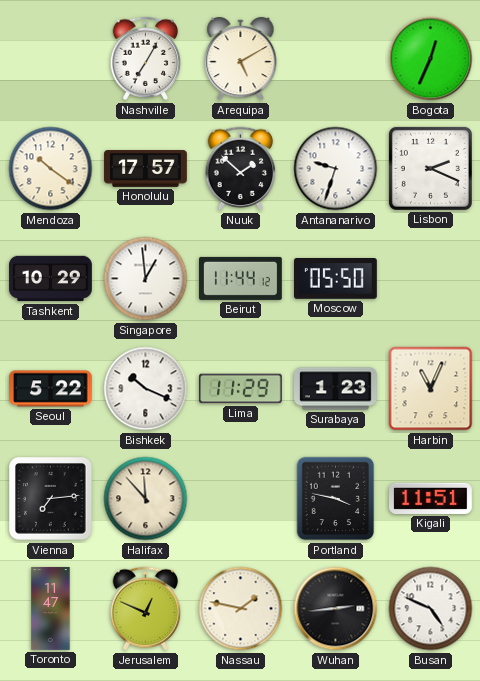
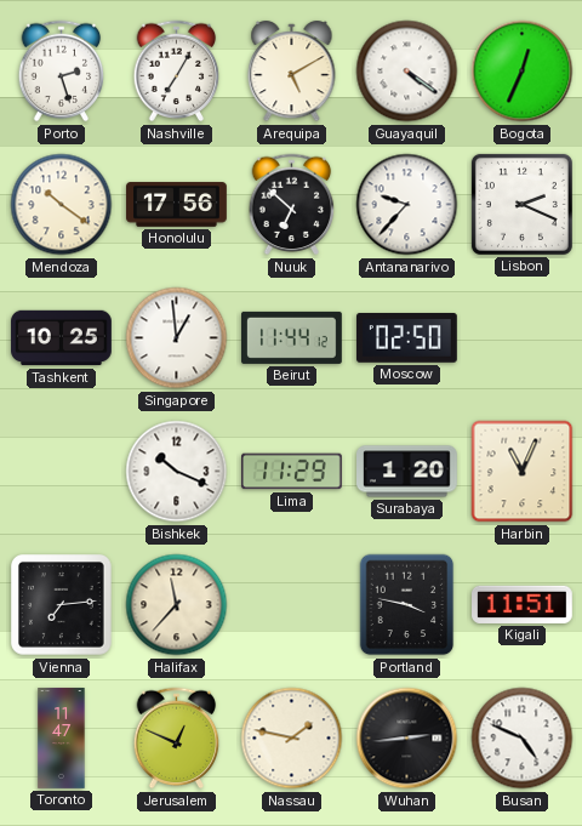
Porto: none -> 2:27 (62, 72)
Guayaquil: none -> 4:21 (407, 72)
Honolulu: 17:57 -> 17:56 (177, 205)
Nuuk: 1:52 -> 6:52 (292, 205)
Antananarivo: 9:33 -> 9:37 (407, 205)
Tashkent: 10:29 -> 10:25 (62, 338)
Moscow: 05:50 -> 02:50 (407, 338)
Seoul: 5:22 -> none (51, 389)
Surabaya: 1:23 -> 1:20 (407, 472)
Halifax: 11:53 -> 11:37 (177, 605)
